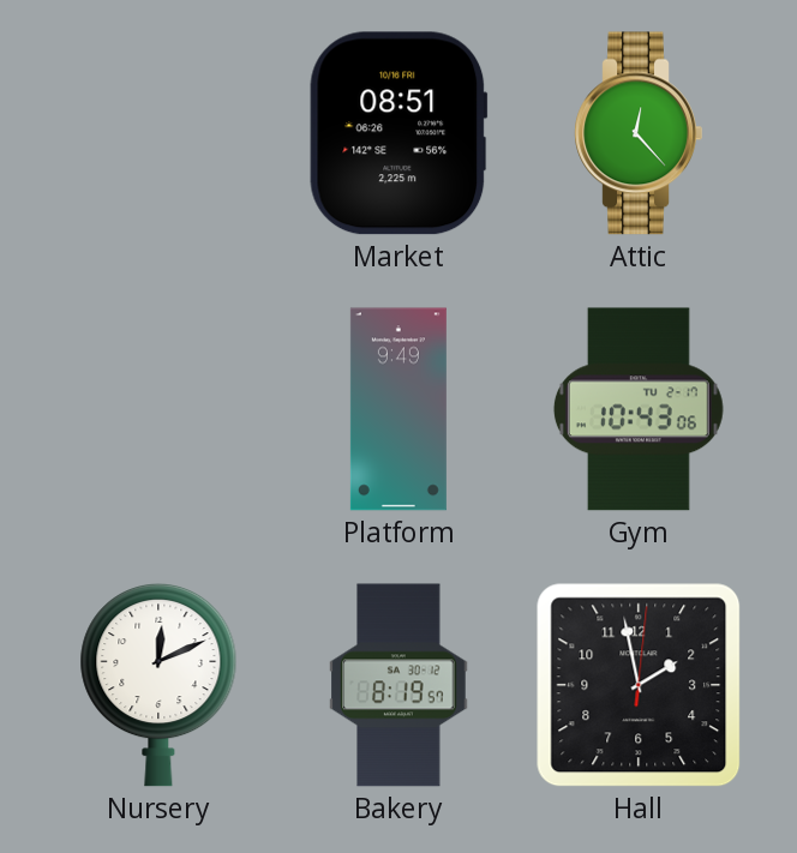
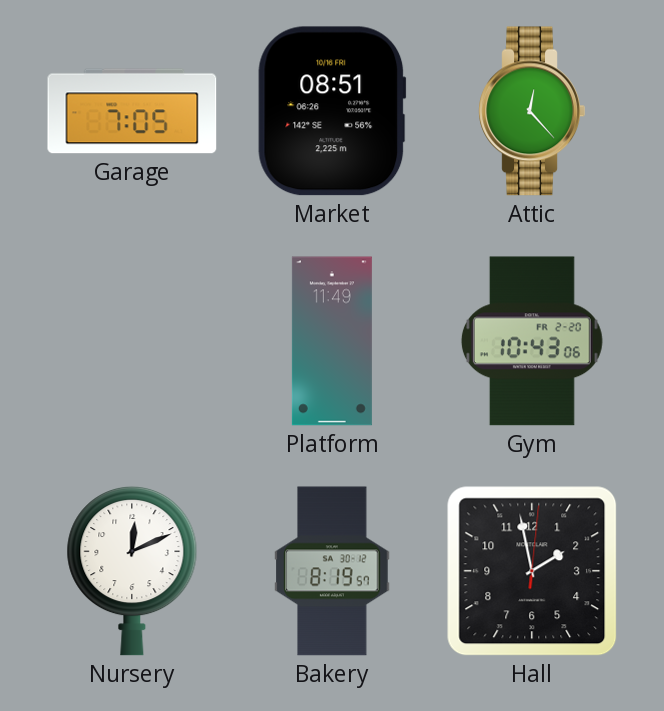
Garage: none -> 7:05 (132, 111)
Platform: 9:49 -> 11:49 (332, 341)
Gym date: TU 2-17 -> FR 2-20 (532, 341)
